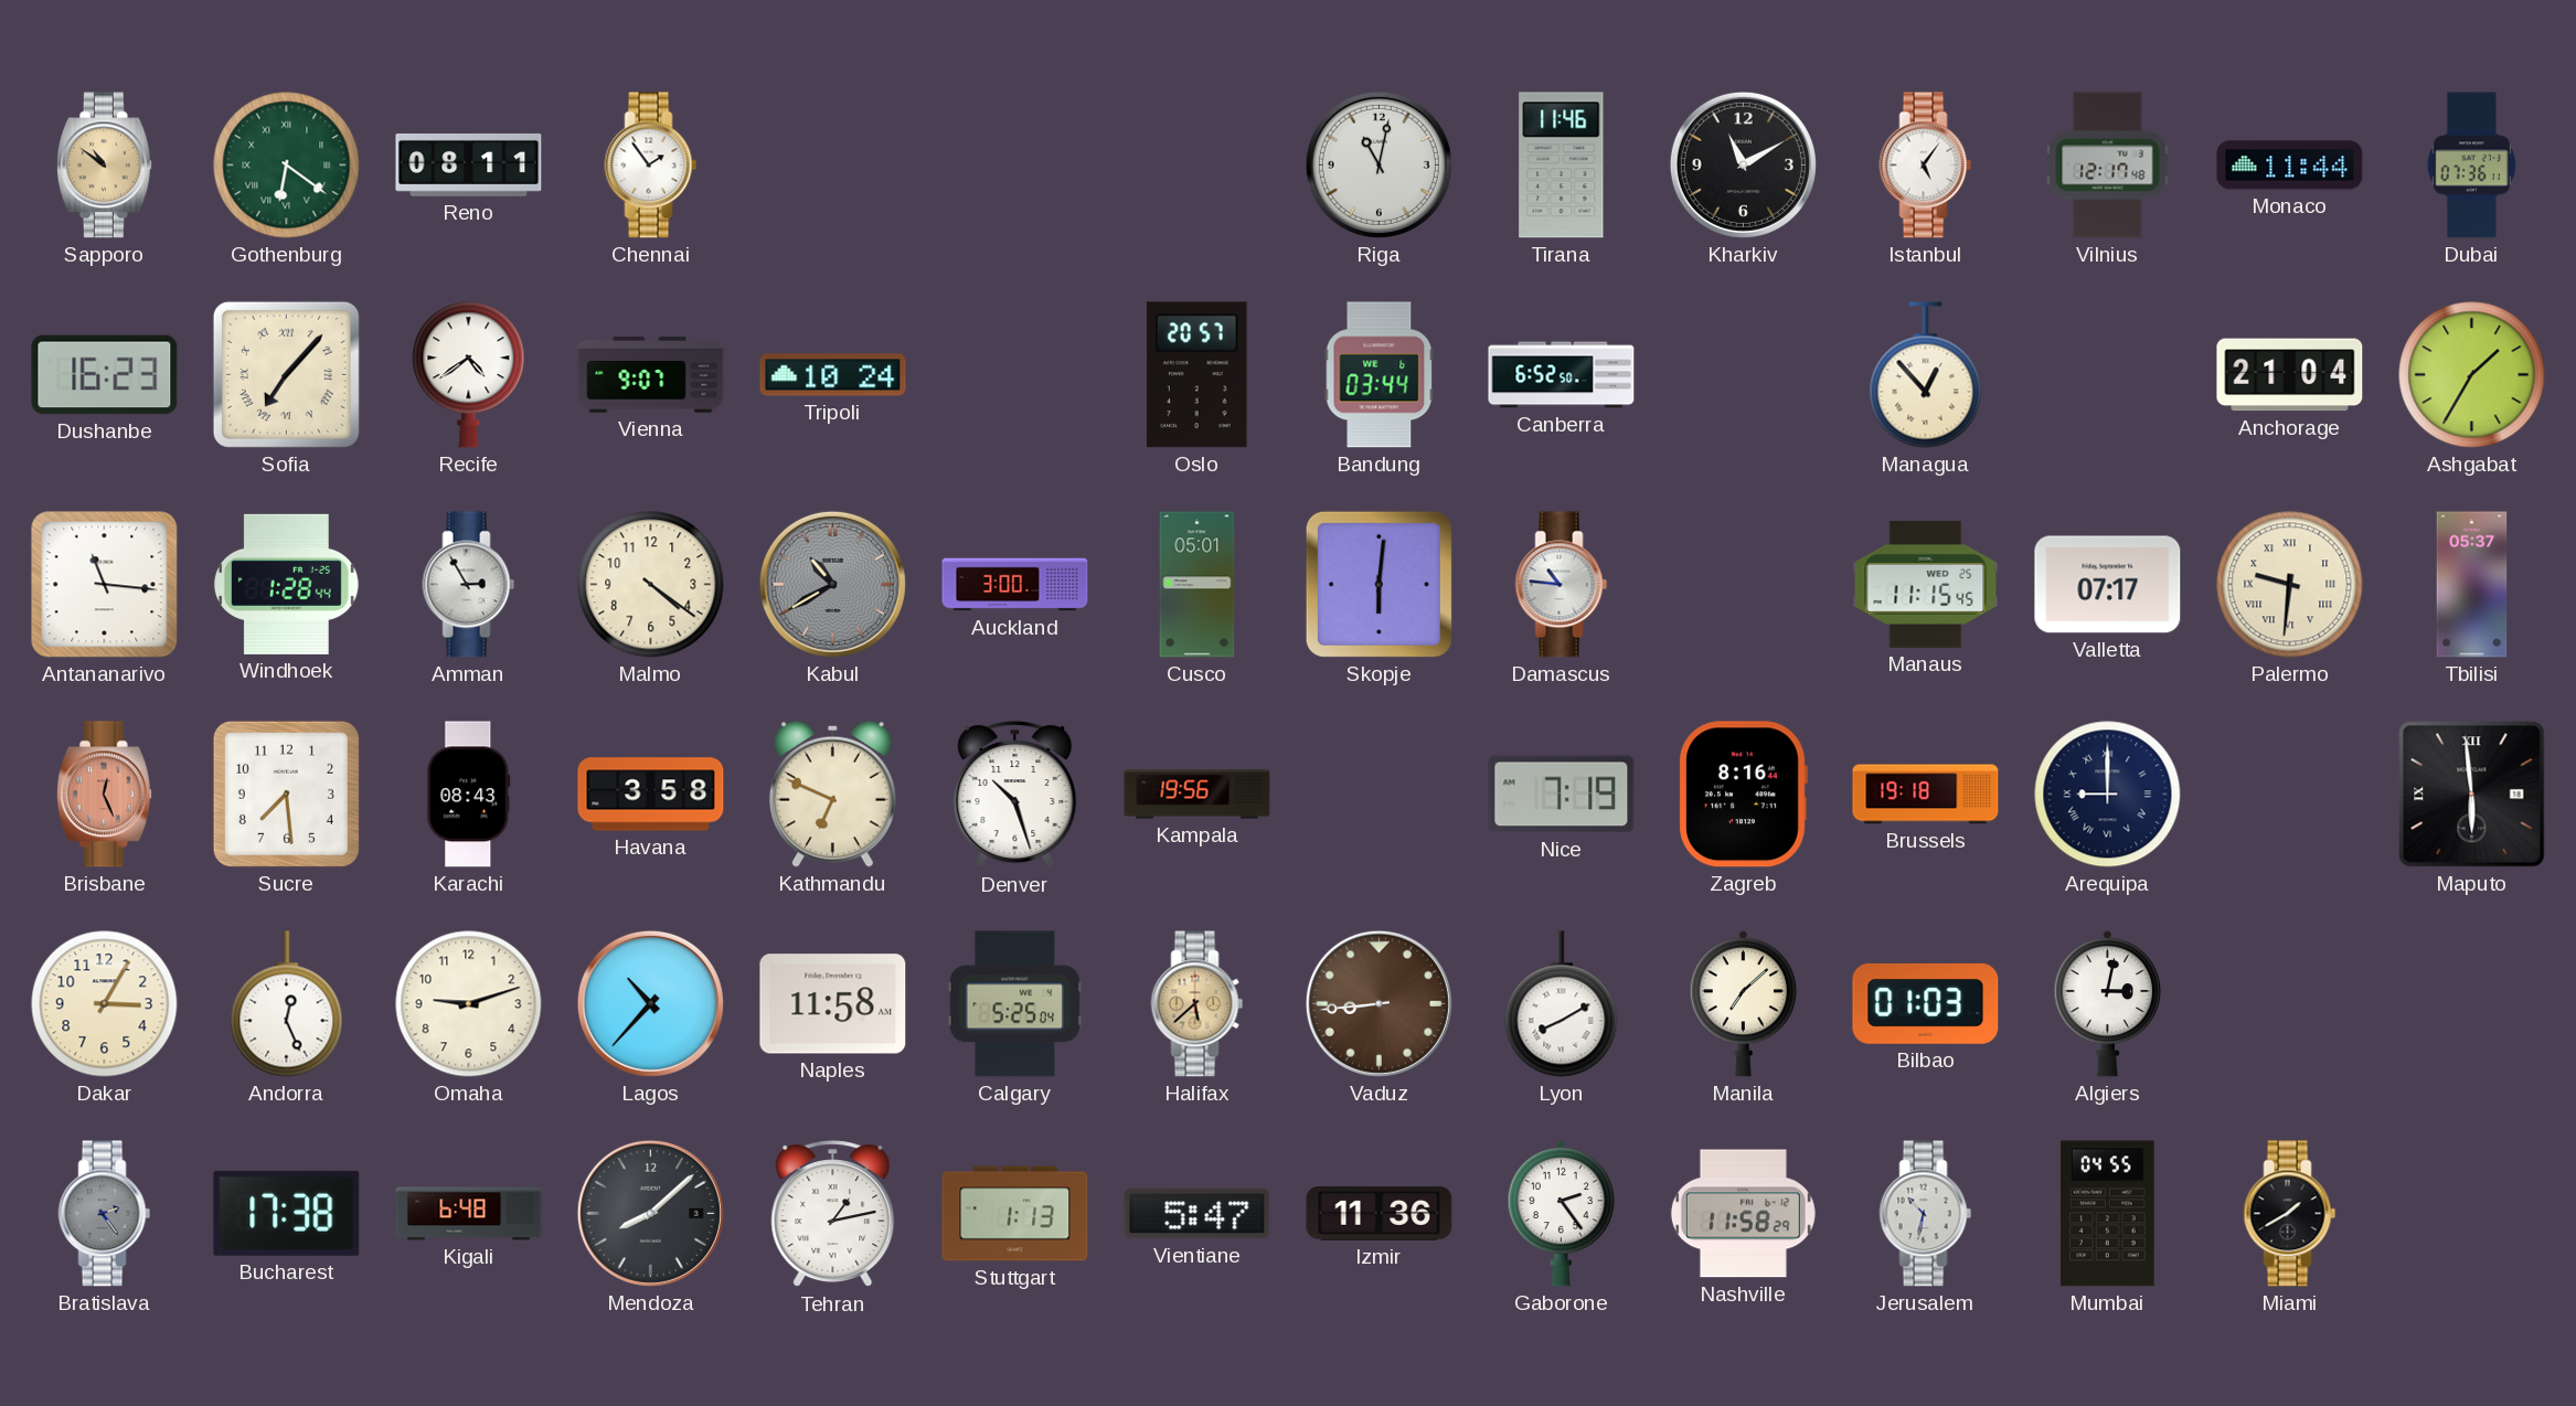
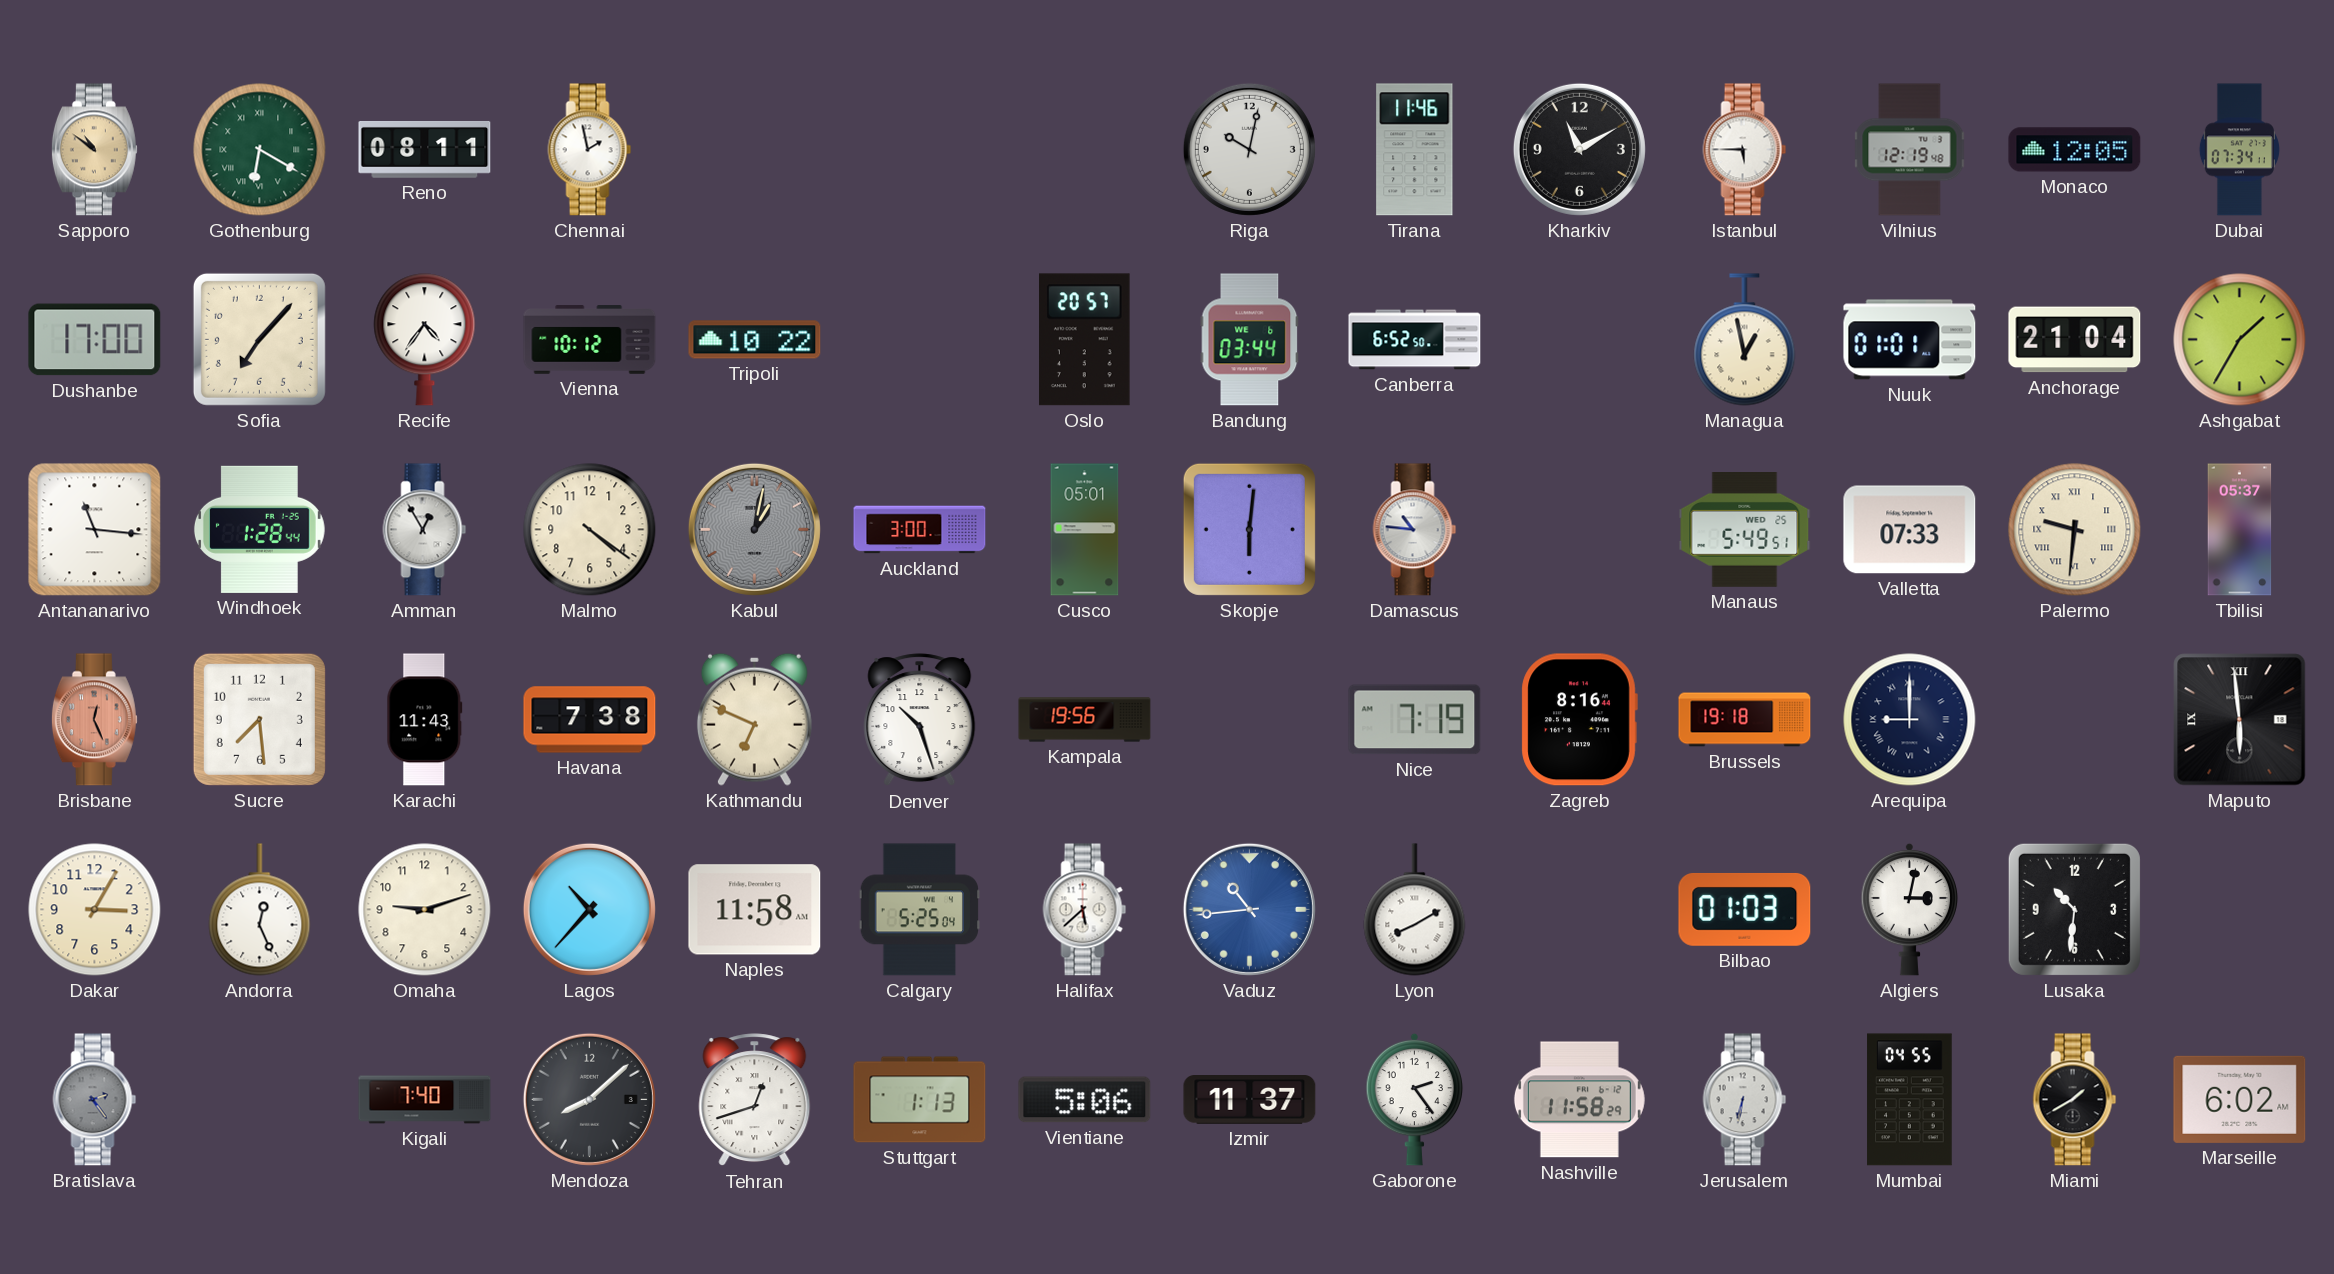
Gothenburg: 6:21 -> 6:20 (260, 150)
Chennai: 1:54 -> 1:58 (590, 150)
Riga: 11:02 -> 10:02 (1249, 149)
Istanbul: 5:06 -> 5:45 (1745, 150)
Vilnius: 12:17 -> 12:19 (1910, 150)
Monaco: 11:44 -> 12:05 (2075, 150)
Dubai: 07:36 -> 07:34 (2239, 150)
Dushanbe: 16:23 -> 17:00 (95, 340)
Sofia numerals: Roman -> Arabic (259, 339)
Recife: 4:39 -> 4:36 (425, 340)
Vienna: 9:07 -> 10:12 (590, 340)
Tripoli: 10:24 -> 10:22 (755, 340)
Managua: 12:53 -> 12:58 (1745, 340)
Nuuk: none -> 01:01 (1910, 340)
Amman: 2:55 -> 12:55 (425, 530)
Kabul: 10:40 -> 1:02 (754, 529)
Manaus: 11:15 -> 5:49 (1745, 530)
Valletta: 07:17 -> 07:33 (1910, 530)
Karachi: 08:43 -> 11:43 (425, 720)
Havana: 3:58 -> 7:38 (590, 720)
Halifax dial: champagne -> white (1085, 910)
Vaduz: 8:44 -> 10:44 (1249, 909)
Vaduz dial: brown -> blue (1249, 909)
Manila: 7:08 -> none (1744, 1003)
Lusaka: none -> 10:31 (2074, 909)
Bucharest: 17:38 -> none (287, 1213)
Kigali: 6:48 -> 7:40 (425, 1100)
Tehran: 1:13 -> 12:42 (755, 1100)
Vientiane: 5:47 -> 5:06 (1085, 1100)
Izmir: 11:36 -> 11:37 (1250, 1100)
Jerusalem: 10:32 -> 6:32 (1745, 1100)
Marseille: none -> 6:02 (2240, 1099)
